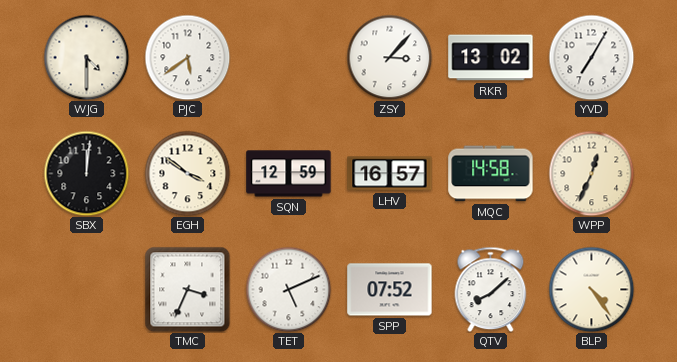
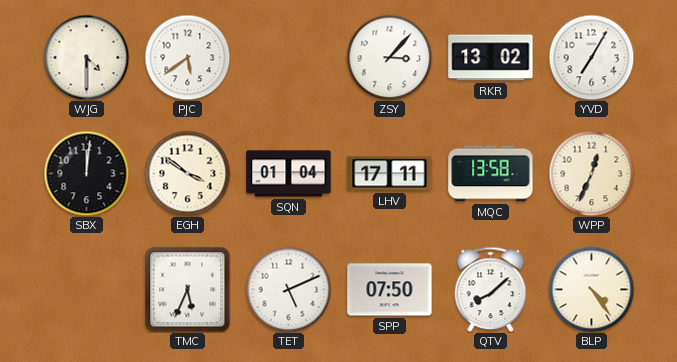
SQN: 12:59 -> 01:04 (289, 174)
LHV: 16:57 -> 17:11 (390, 174)
MQC: 14:58 -> 13:58 (491, 174)
TMC: 3:34 -> 5:34 (187, 289)
SPP: 07:52 -> 07:50 (390, 290)
